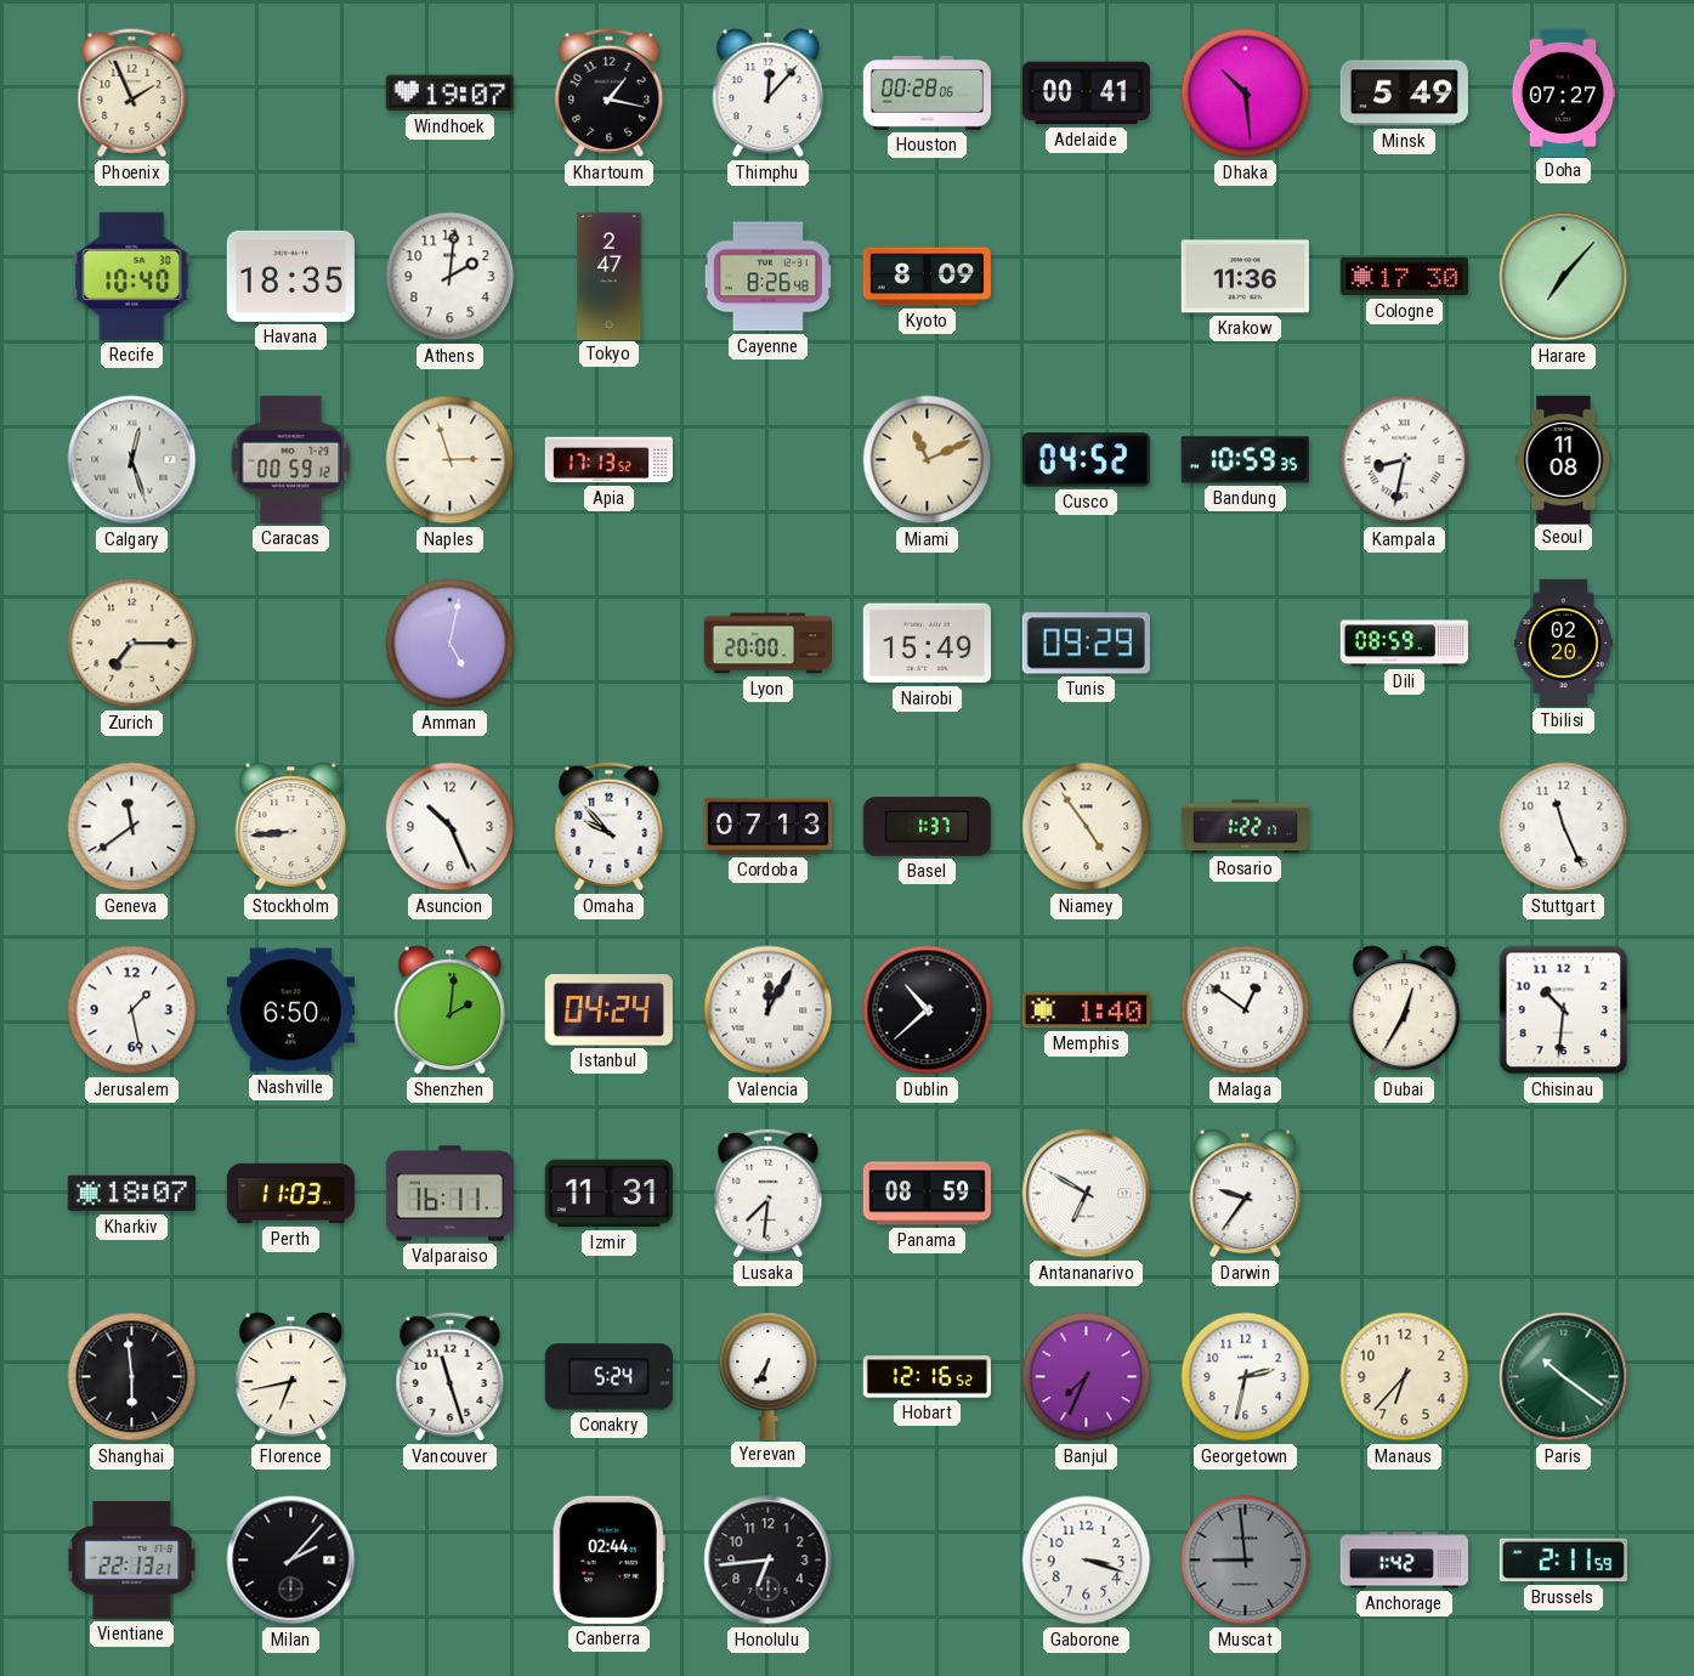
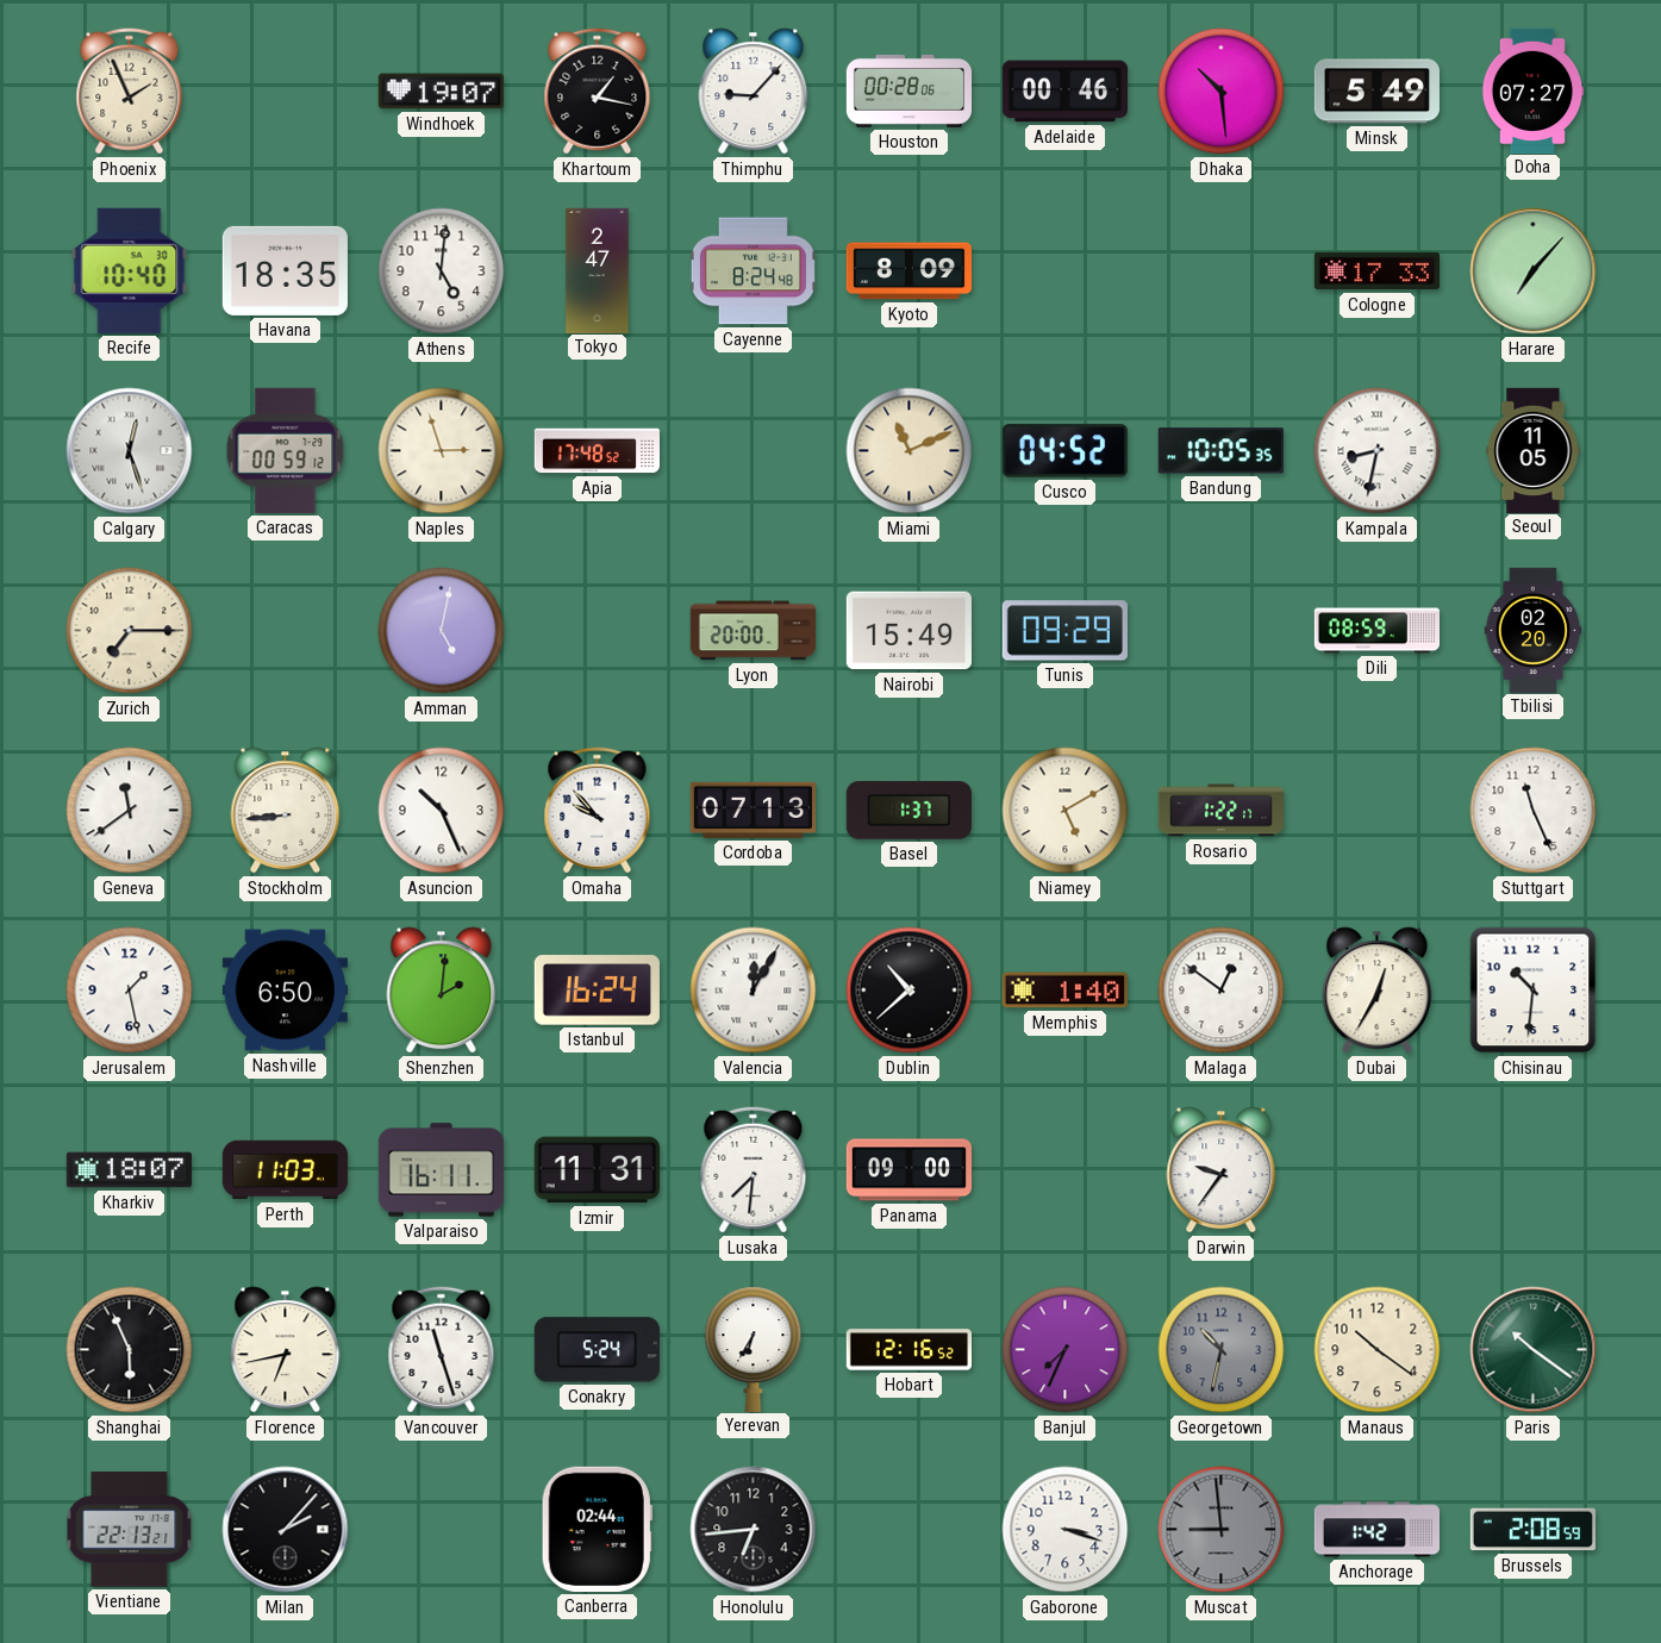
Thimphu: 12:07 -> 9:07 (754, 92)
Adelaide: 00:41 -> 00:46 (1064, 92)
Athens: 2:01 -> 5:01 (442, 271)
Cayenne: 8:26 -> 8:24 (753, 271)
Krakow: 11:36 -> none (1245, 277)
Cologne: 17:30 -> 17:33 (1376, 271)
Apia: 17:13 -> 17:48 (597, 451)
Bandung: 10:59 -> 10:05 (1220, 451)
Seoul: 11:08 -> 11:05 (1534, 450)
Niamey: 4:54 -> 5:10 (1066, 811)
Istanbul: 04:24 -> 16:24 (597, 991)
Panama: 08:59 -> 09:00 (908, 1170)
Antananarivo: 6:50 -> none (1087, 1194)
Shanghai: 5:59 -> 5:56 (130, 1350)
Georgetown: 2:32 -> 10:32 (1222, 1350)
Georgetown dial: white -> grey (1222, 1350)
Manaus: 6:37 -> 10:21 (1378, 1350)
Brussels: 2:11 -> 2:08 (1532, 1530)
